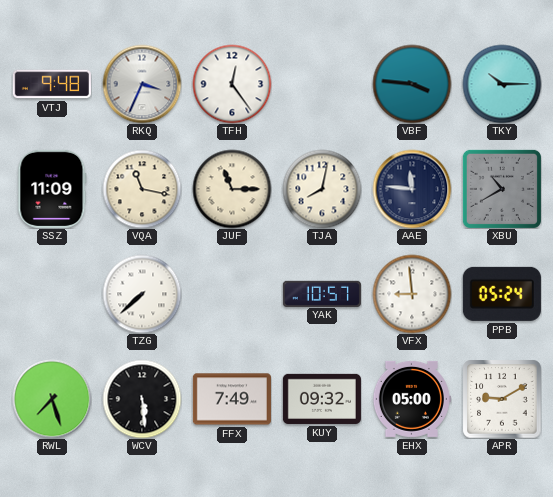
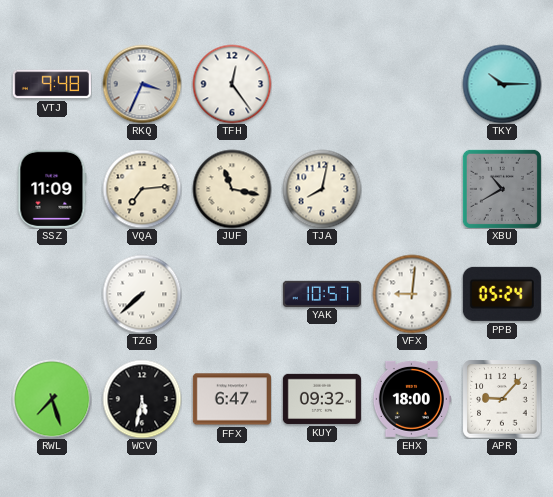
VBF: 3:46 -> none (412, 84)
VQA: 11:17 -> 7:14 (142, 189)
JUF: 11:15 -> 11:17 (232, 189)
AAE: 11:46 -> none (412, 189)
VFX: 8:59 -> 9:01 (412, 294)
WCV: 5:29 -> 5:32 (142, 399)
FFX: 7:49 -> 6:47 (232, 399)
EHX: 05:00 -> 18:00 (412, 399)
APR: 9:10 -> 9:07 (502, 399)
